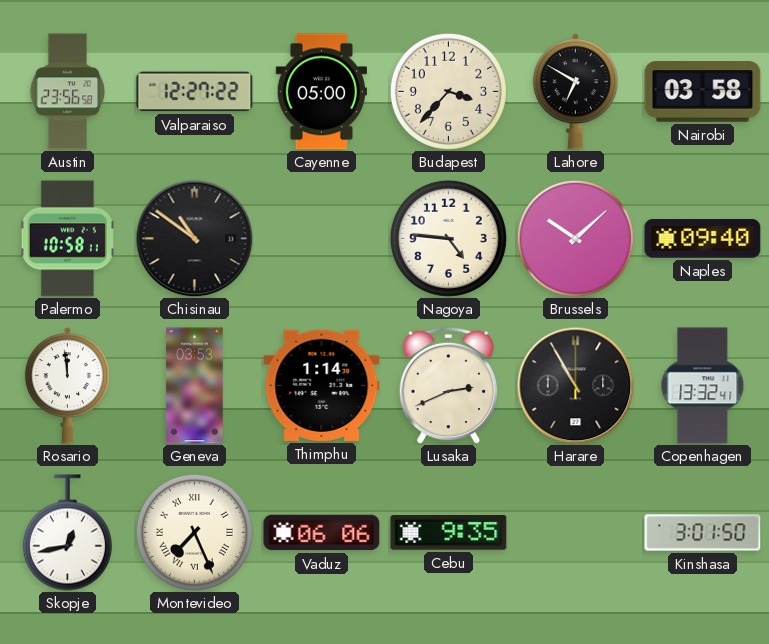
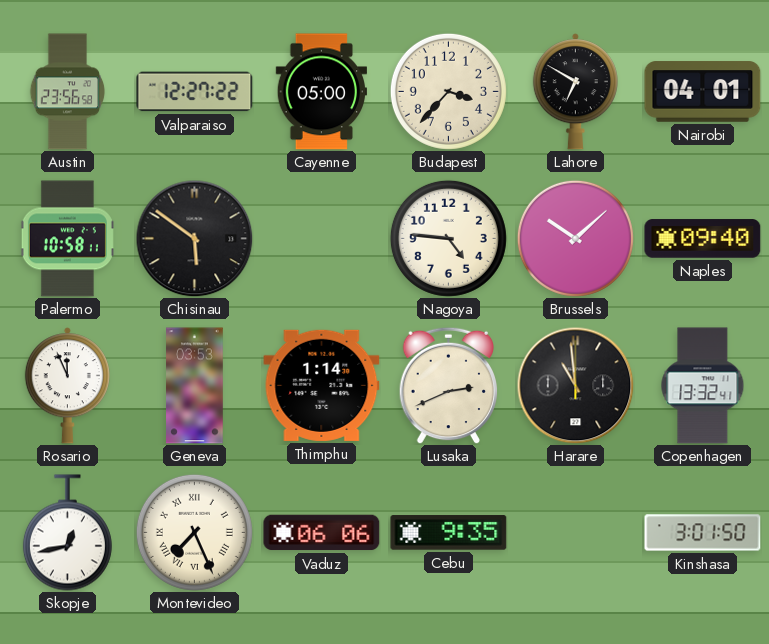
Nairobi: 03:58 -> 04:01 (703, 92)
Chisinau: 10:51 -> 5:51 (194, 238)
Rosario: 11:59 -> 11:56 (67, 386)
Harare: 10:55 -> 10:59 (575, 385)
